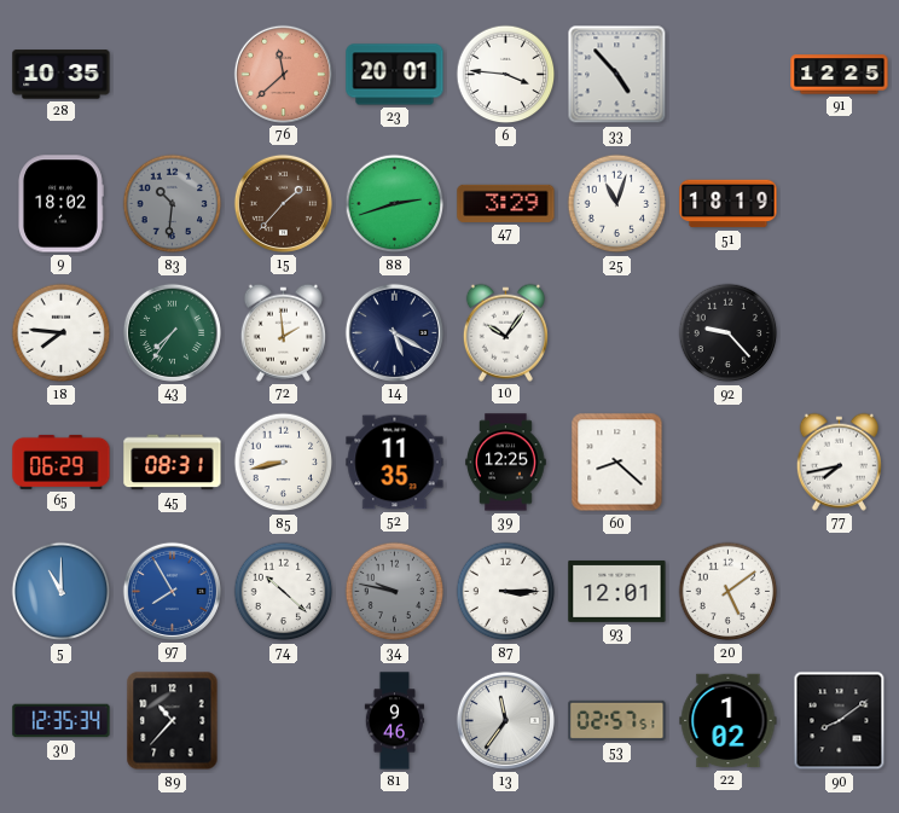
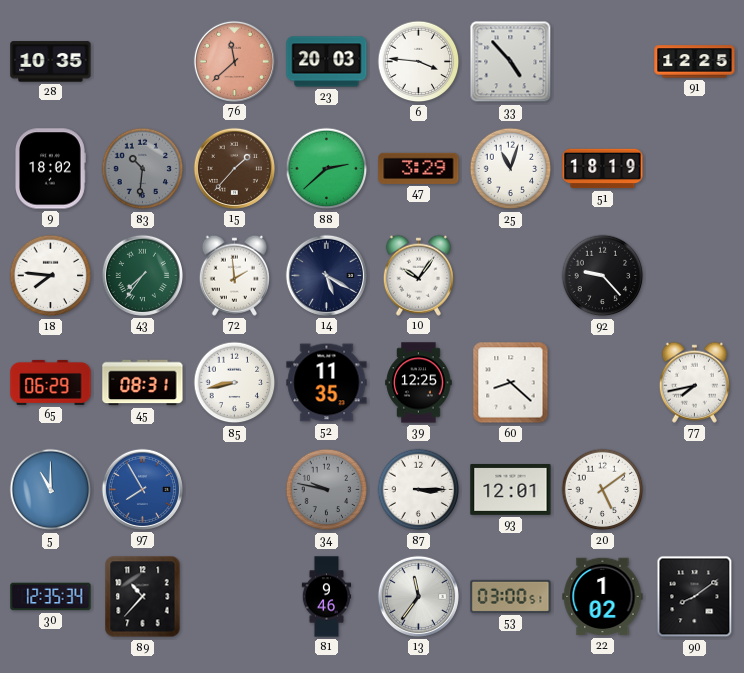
23: 20:01 -> 20:03 (327, 62)
88: 2:42 -> 2:38 (327, 169)
74: 10:22 -> none (284, 592)
53: 02:57 -> 03:00 (511, 596)
